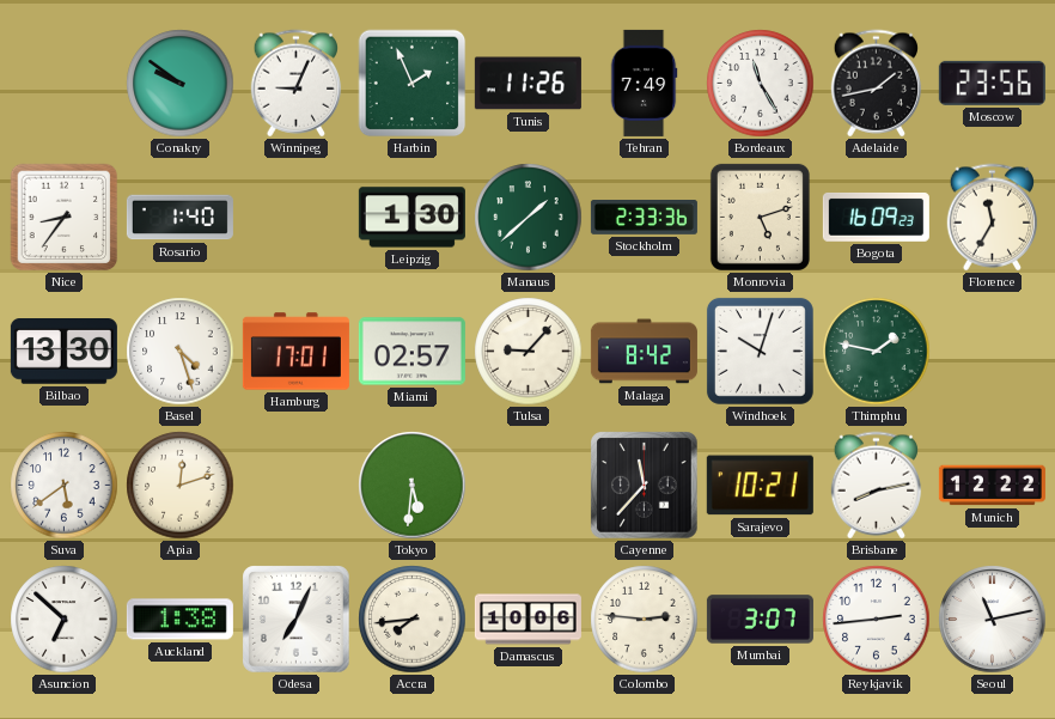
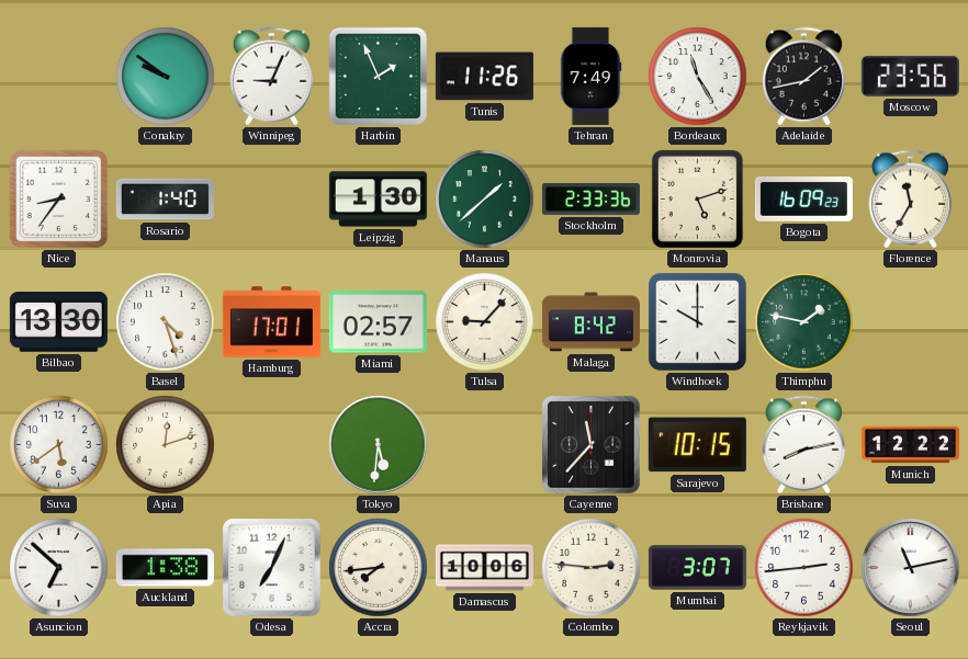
Windhoek: 10:03 -> 10:00 (697, 321)
Sarajevo: 10:21 -> 10:15 (697, 445)
